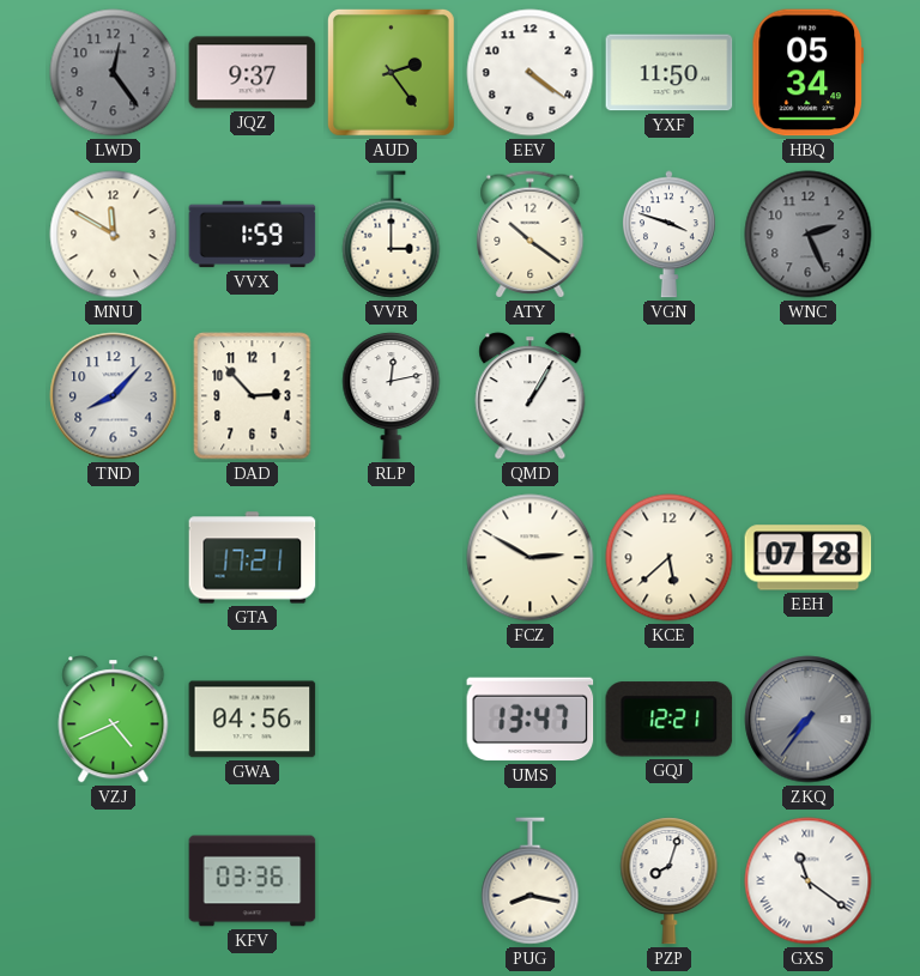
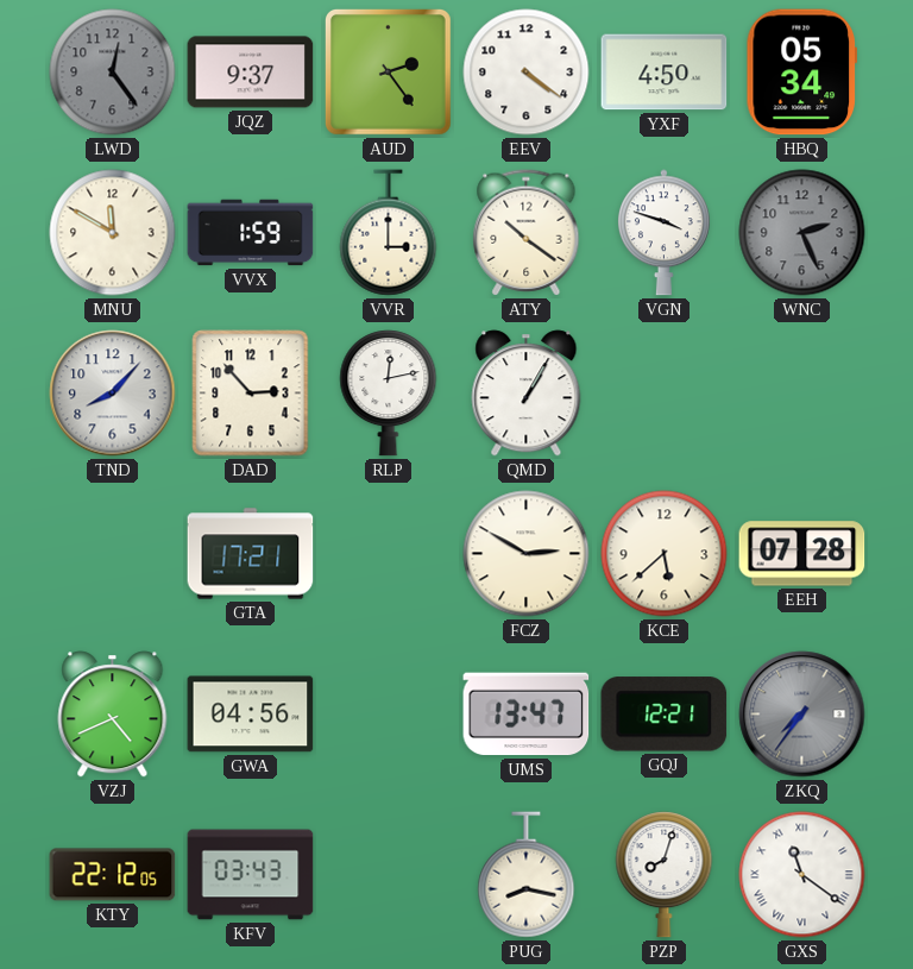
YXF: 11:50 -> 4:50 (665, 73)
KTY: none -> 22:12 (113, 875)
KFV: 03:36 -> 03:43 (251, 875)
